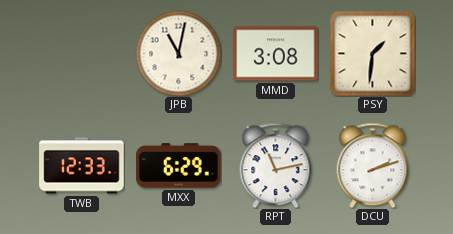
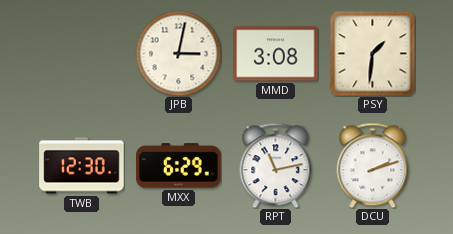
JPB: 11:02 -> 3:02 (178, 53)
TWB: 12:33 -> 12:30 (82, 166)
